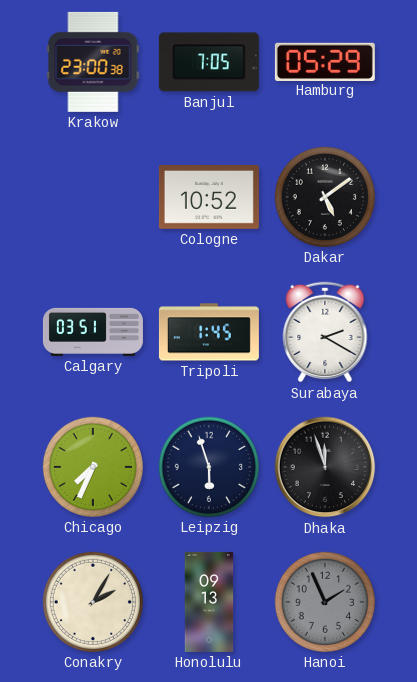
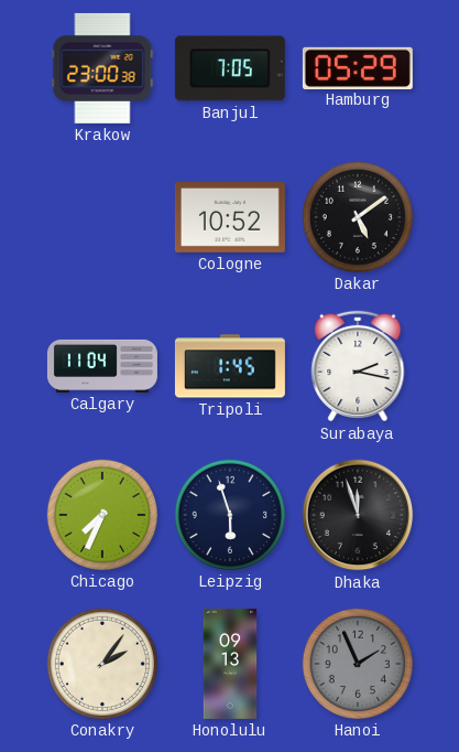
Calgary: 03:51 -> 11:04 (102, 366)
Surabaya: 2:20 -> 2:17 (358, 366)
Conakry: 2:05 -> 2:06 (102, 664)
